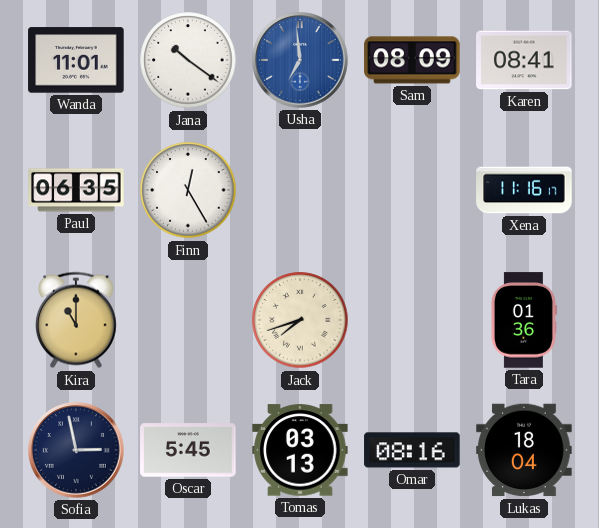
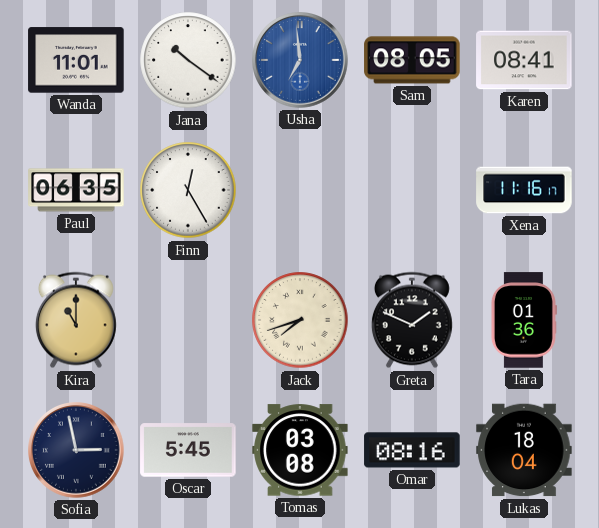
Sam: 08:09 -> 08:05 (412, 60)
Greta: none -> 1:49 (412, 320)
Tomas: 03:13 -> 03:08 (300, 450)
